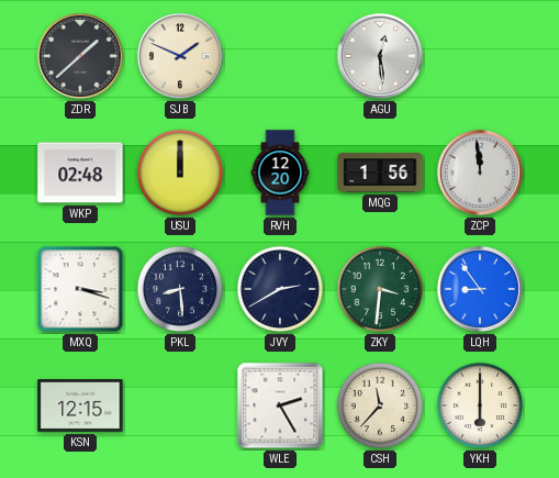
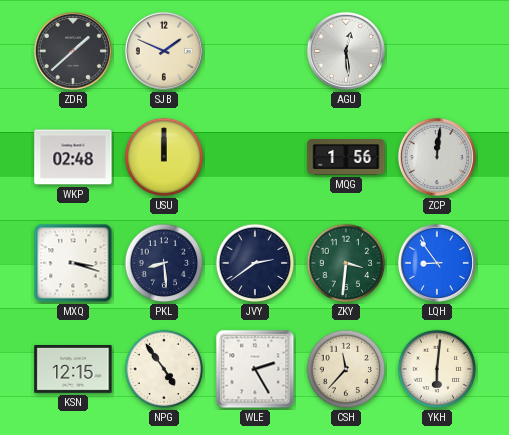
RVH: 12:20 -> none (280, 173)
ZCP: 11:59 -> 12:01 (437, 157)
JVY: 2:40 -> 2:39 (255, 263)
NPG: none -> 4:54 (164, 369)
YKH: 6:00 -> 6:01 (437, 369)
